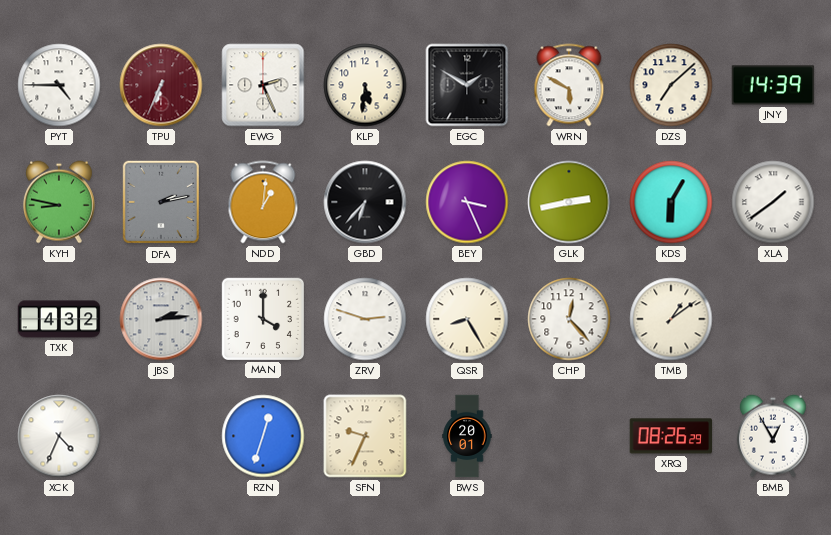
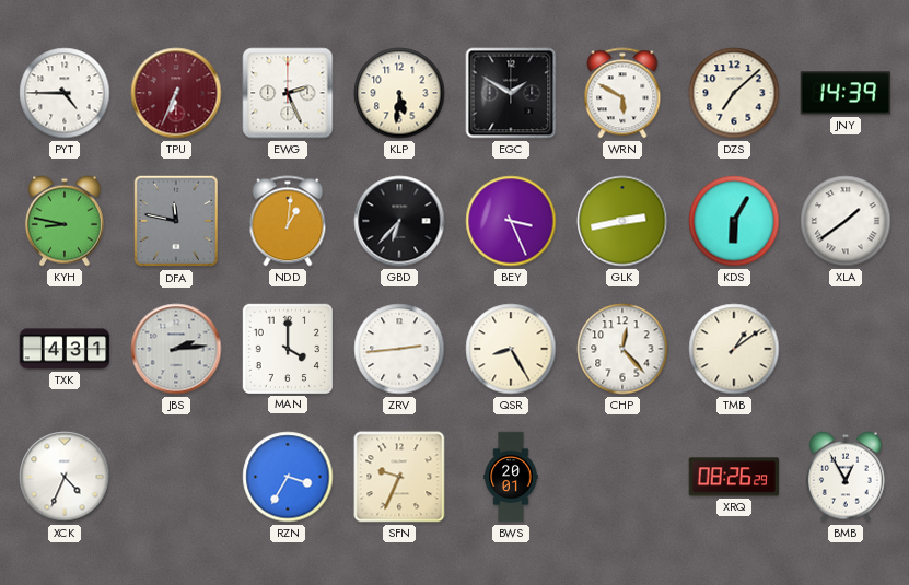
DFA: 2:13 -> 11:47 (175, 221)
TXK: 4:32 -> 4:31 (65, 349)
ZRV: 2:48 -> 2:44 (399, 349)
RZN: 12:33 -> 3:35 (288, 477)
